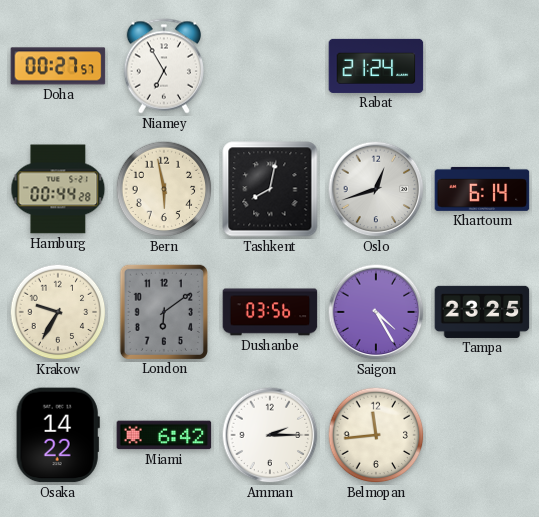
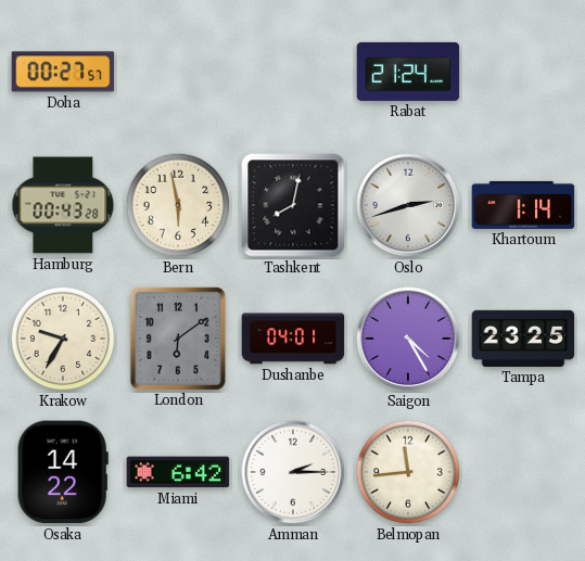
Niamey: 6:55 -> none (163, 66)
Hamburg: 00:44 -> 00:43 (63, 205)
Oslo: 12:42 -> 2:42 (408, 205)
Khartoum: 6:14 -> 1:14 (523, 205)
Dushanbe: 03:56 -> 04:01 (293, 339)
